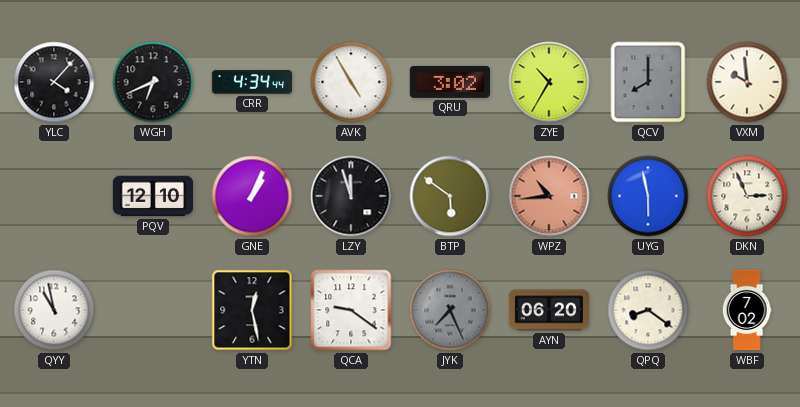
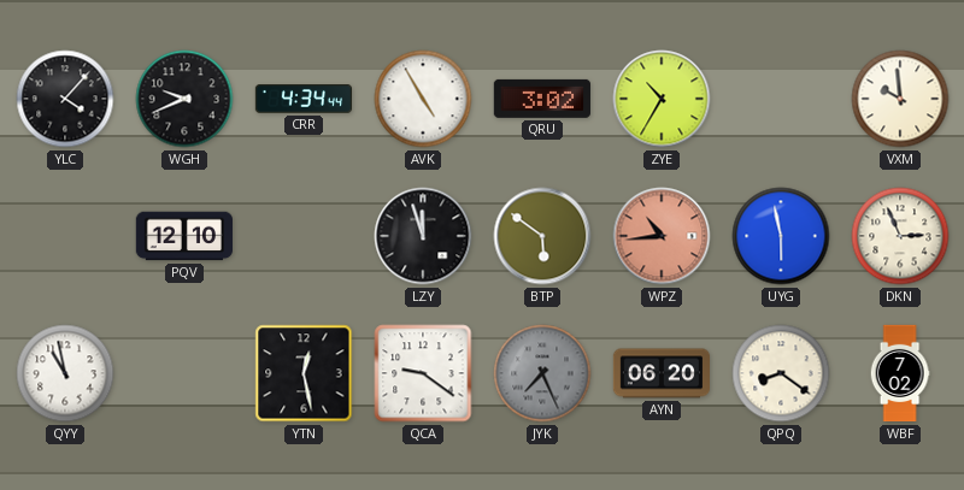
WGH: 6:41 -> 9:41 (184, 99)
QCV: 8:00 -> none (648, 82)
GNE: 1:04 -> none (252, 196)
